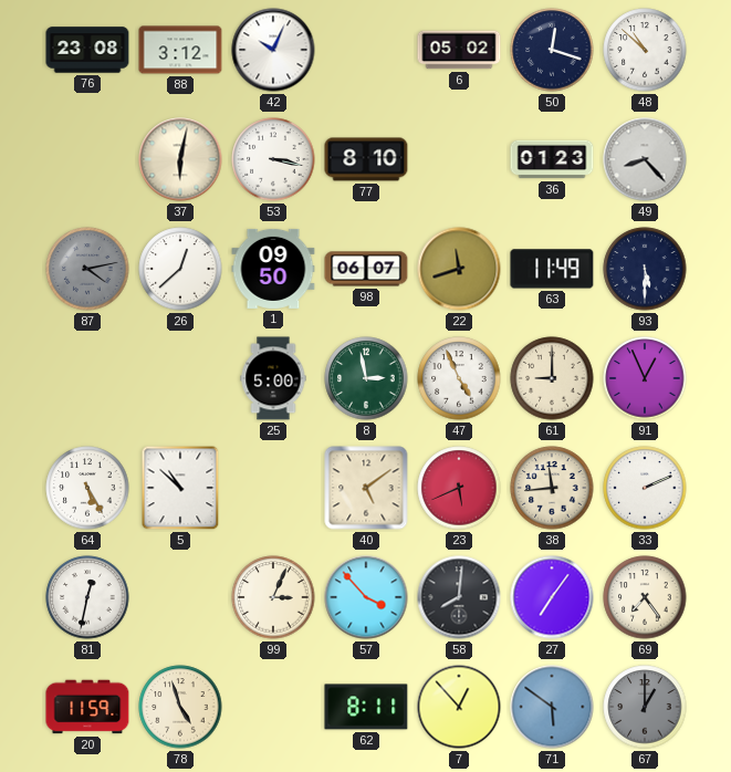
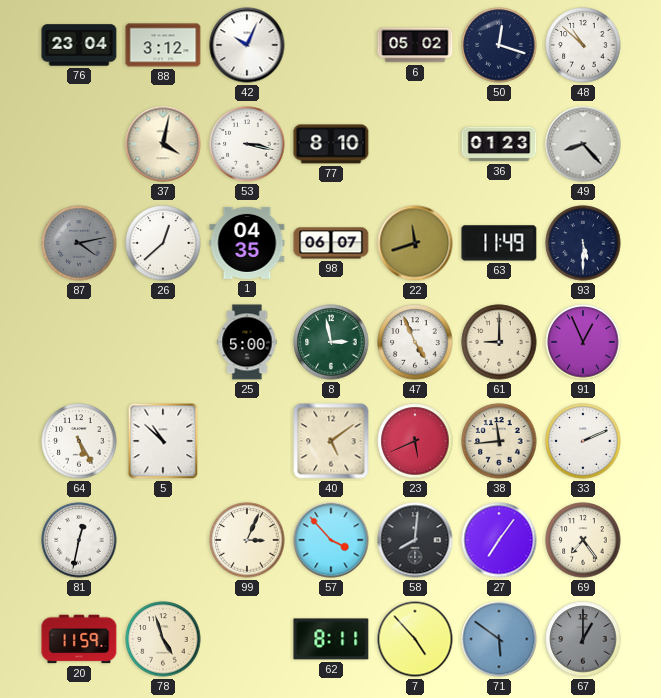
76: 23:08 -> 23:04 (79, 45)
37: 6:02 -> 4:02 (163, 144)
1: 09:50 -> 04:35 (247, 243)
7: 12:53 -> 4:53 (415, 639)
